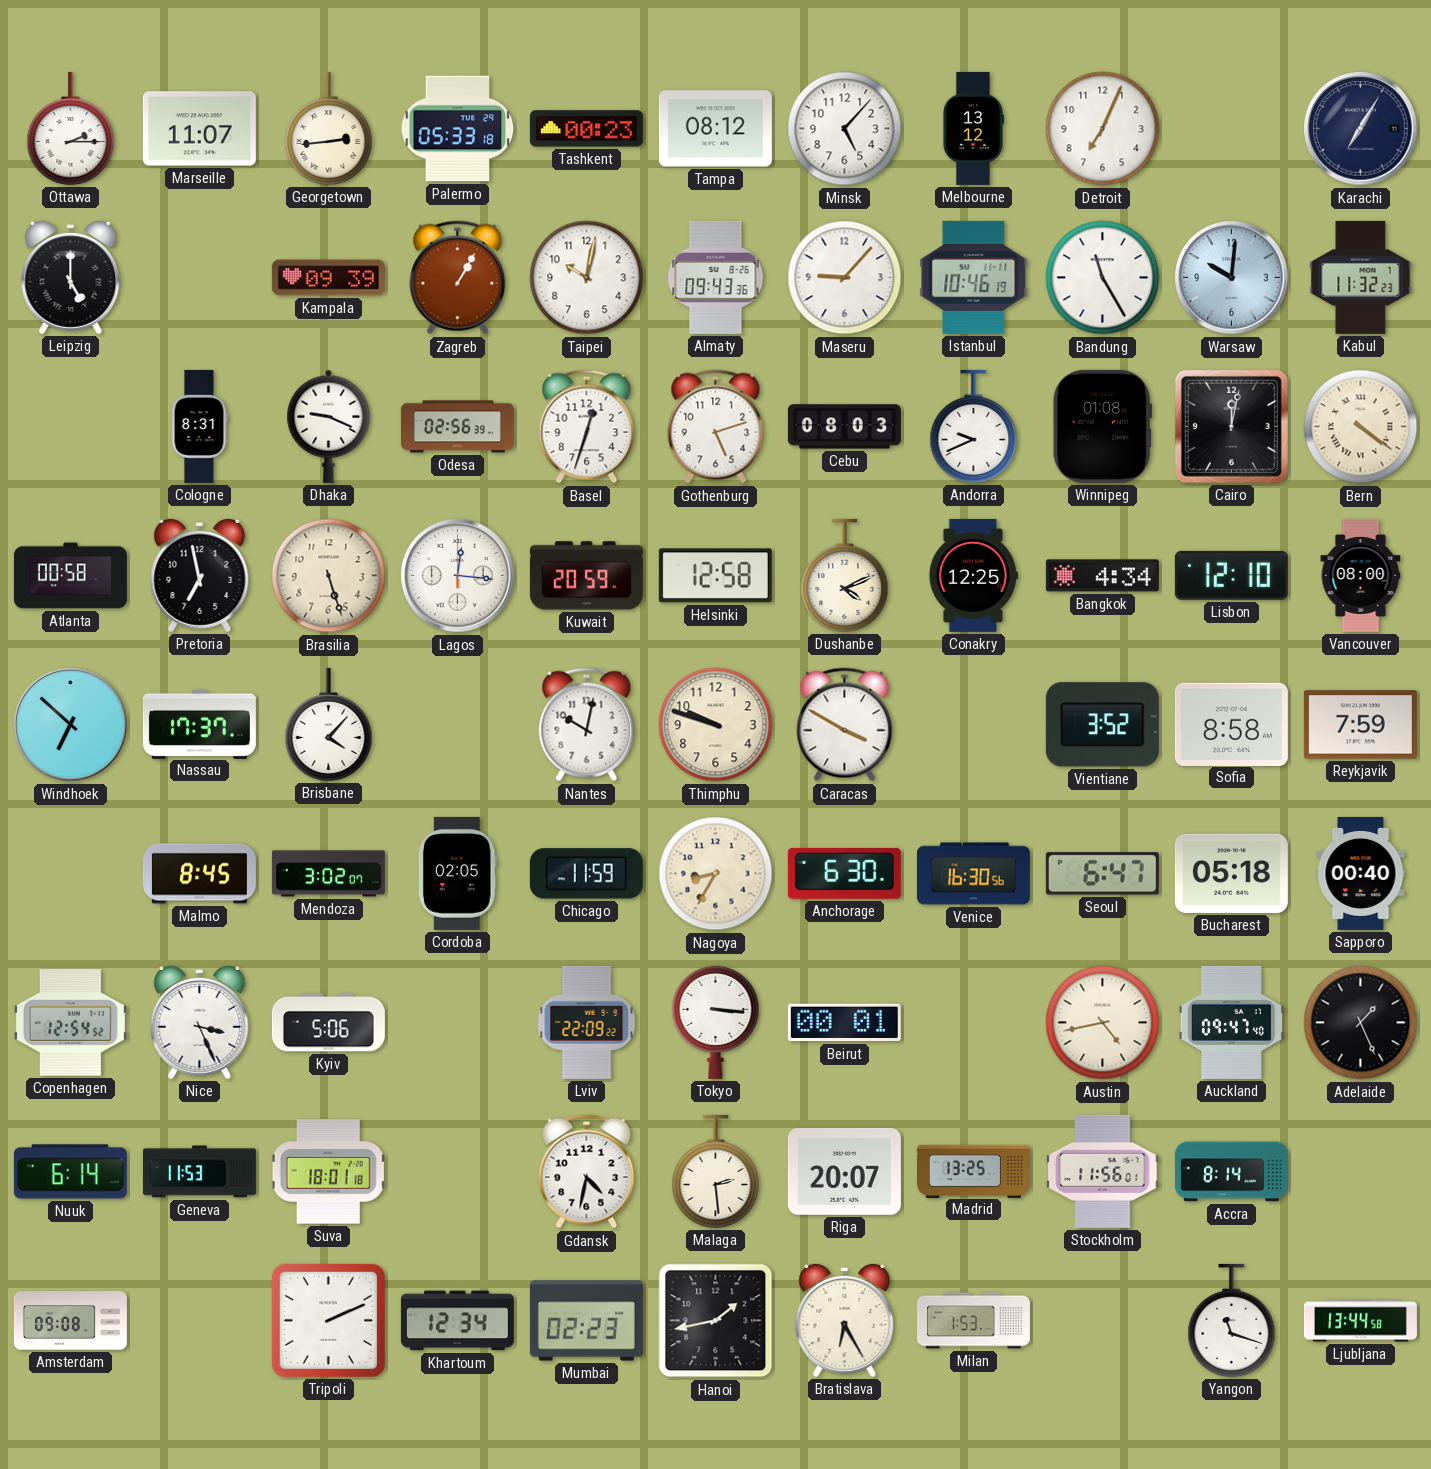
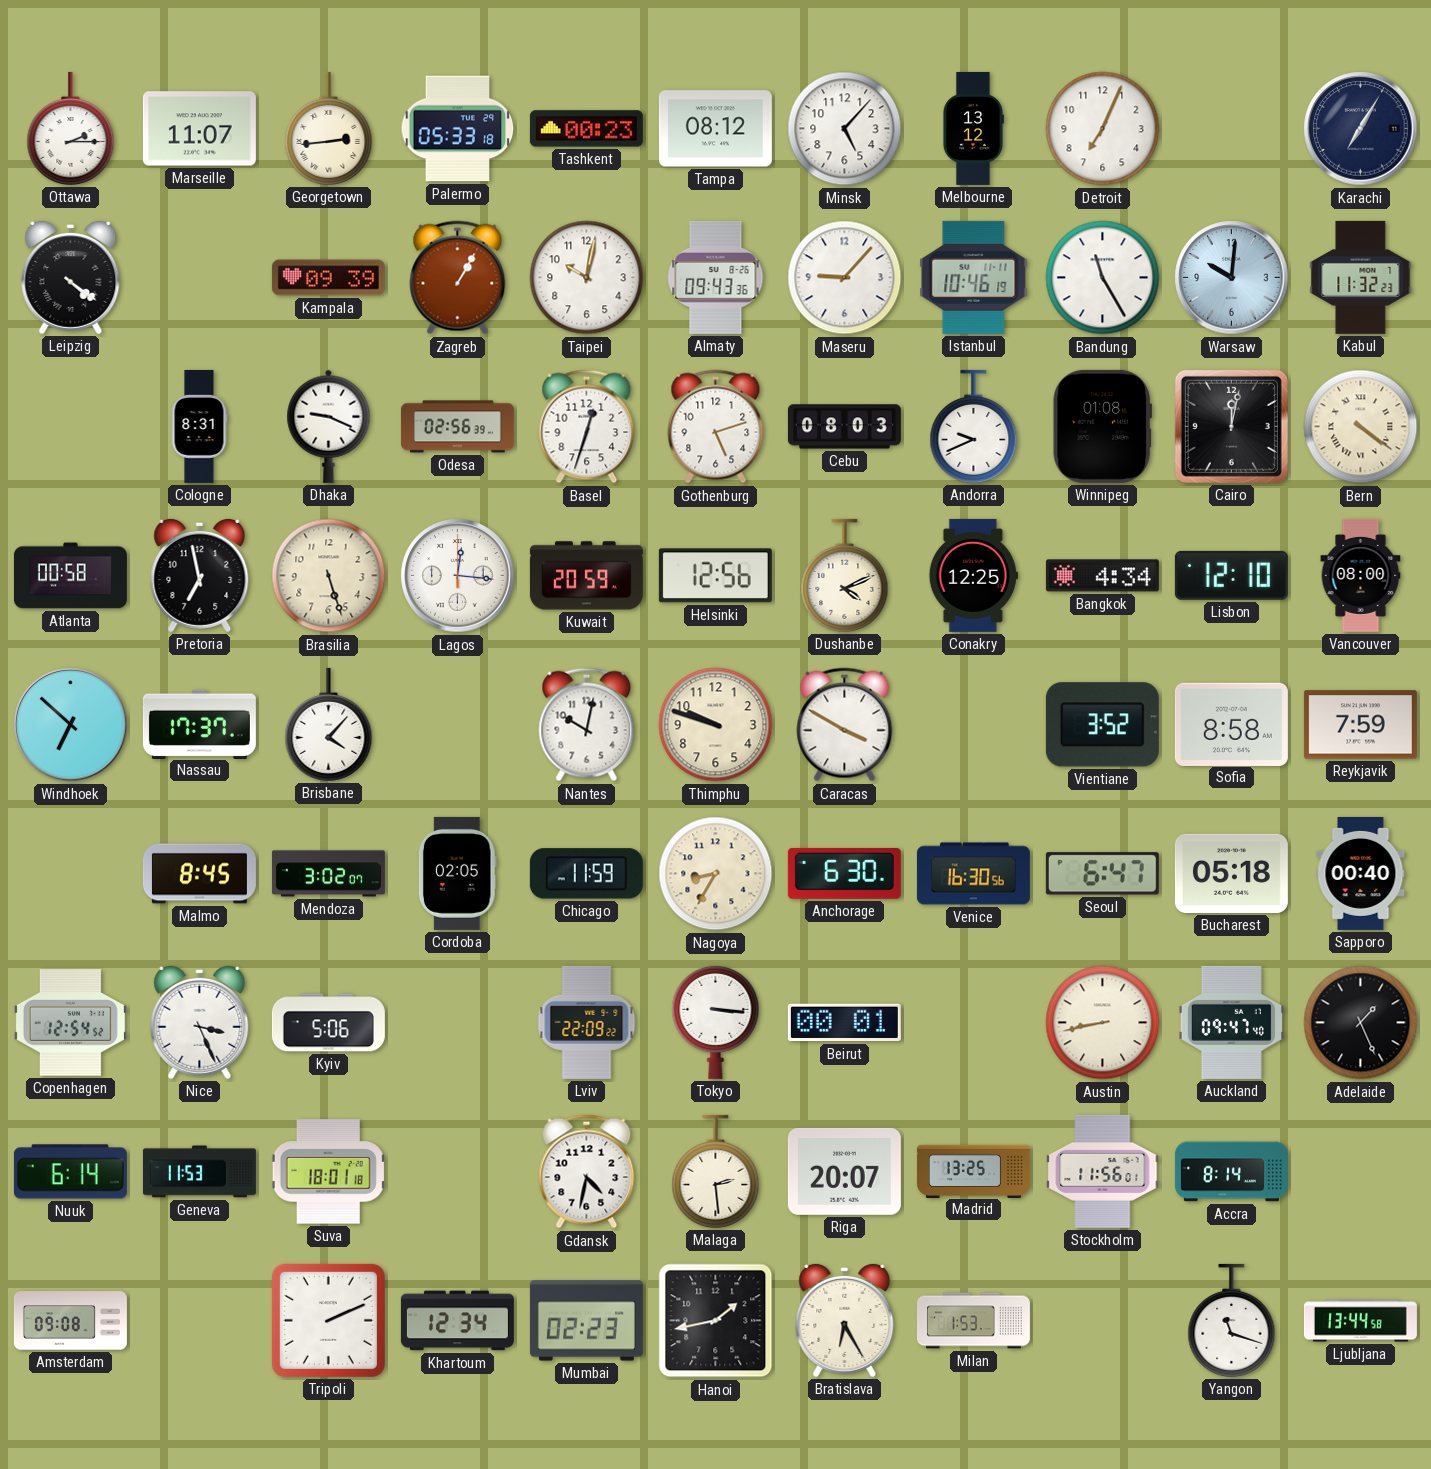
Leipzig: 5:00 -> 4:21 (71, 277)
Helsinki: 12:58 -> 12:56 (715, 576)
Austin: 4:43 -> 8:43 (1103, 1023)
